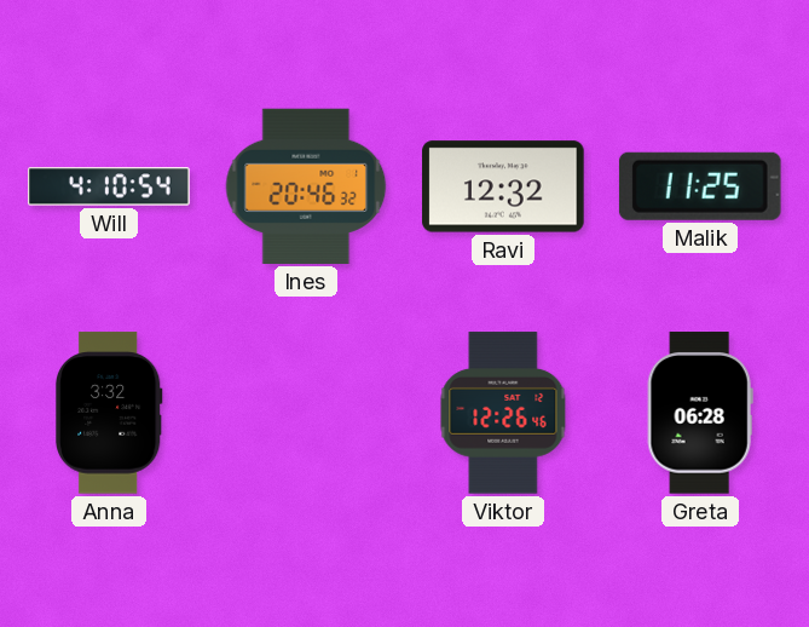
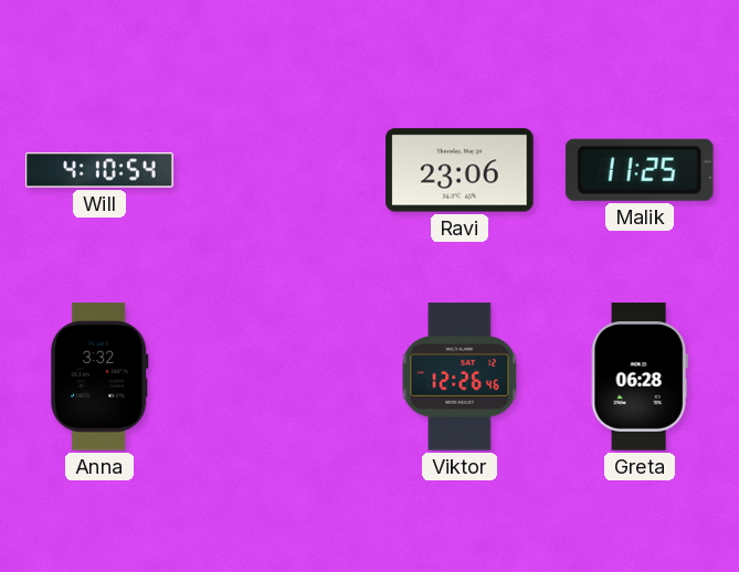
Ines: 20:46 -> none (306, 186)
Ravi: 12:32 -> 23:06 (460, 170)
